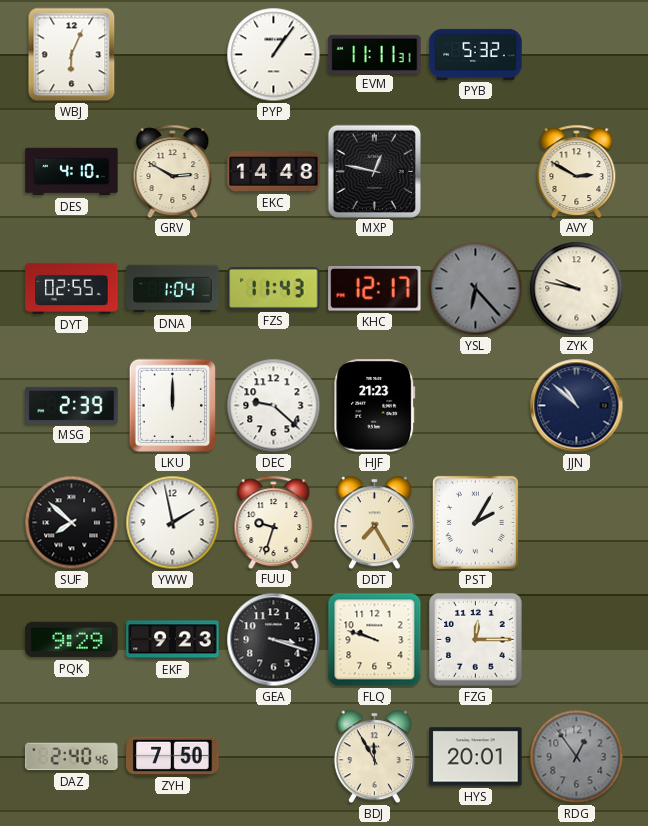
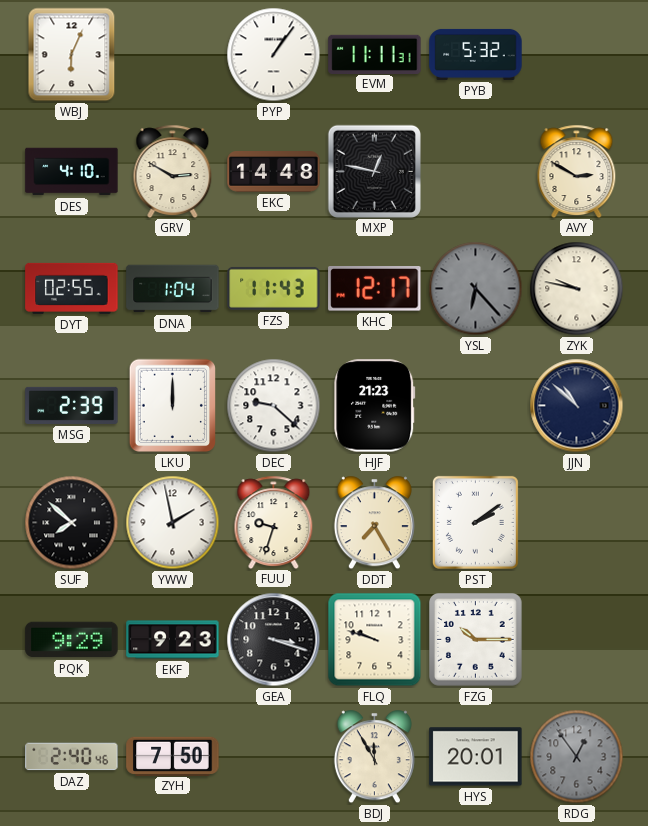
PST: 2:05 -> 2:09 (475, 522)
FZG: 12:15 -> 10:15 (476, 640)
